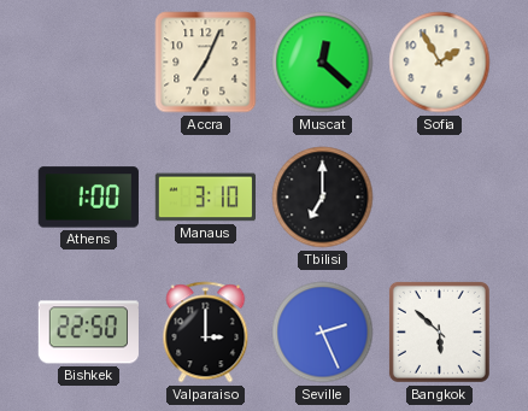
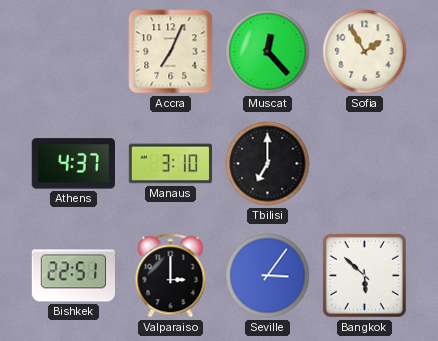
Muscat: 12:22 -> 12:23 (268, 52)
Athens: 1:00 -> 4:37 (73, 164)
Bishkek: 22:50 -> 22:51 (73, 276)
Seville: 2:26 -> 3:06 (268, 276)
